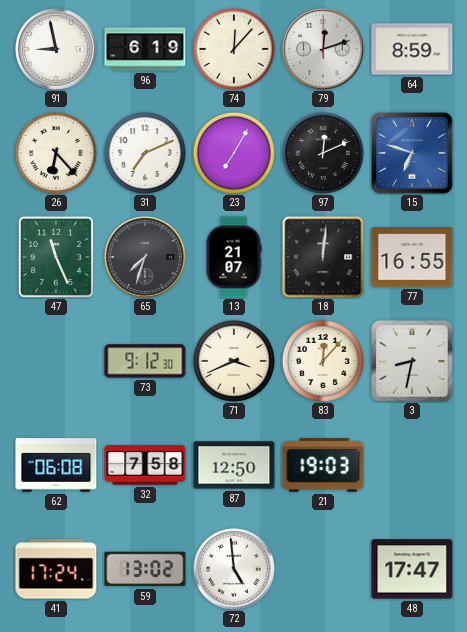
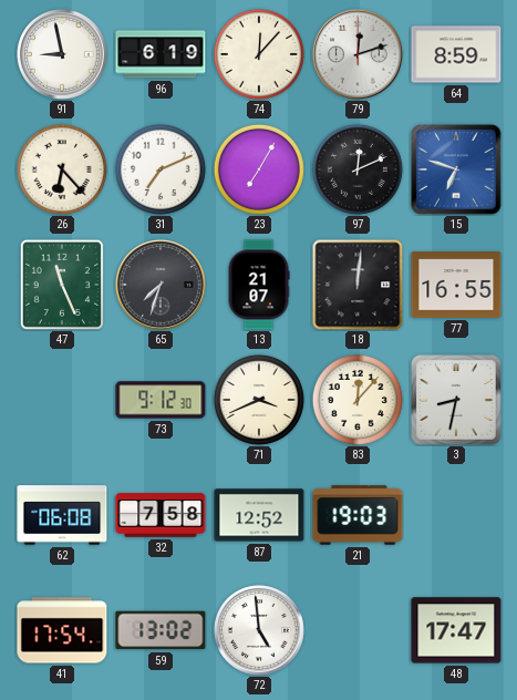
87: 12:50 -> 12:52 (259, 515)
41: 17:24 -> 17:54 (62, 630)
